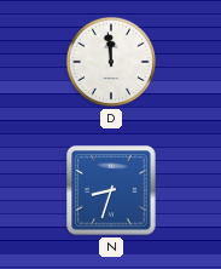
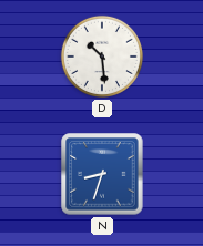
D: 11:59 -> 10:29 (102, 57)
